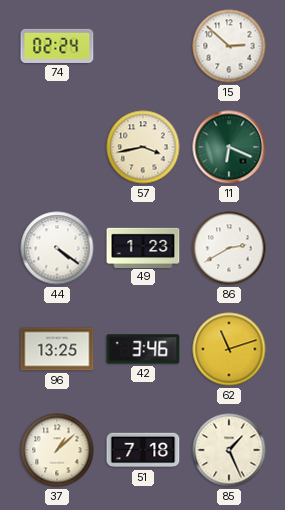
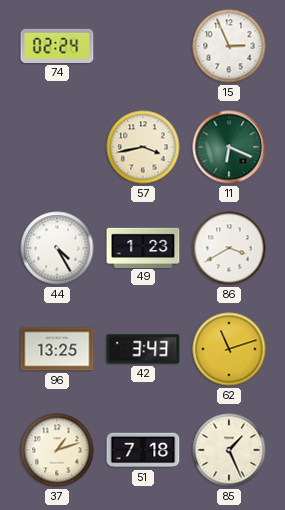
15: 2:52 -> 2:56 (229, 46)
44: 4:21 -> 4:25 (57, 248)
86: 2:40 -> 3:40 (229, 248)
42: 3:46 -> 3:43 (143, 349)
37: 1:08 -> 1:12 (57, 450)
